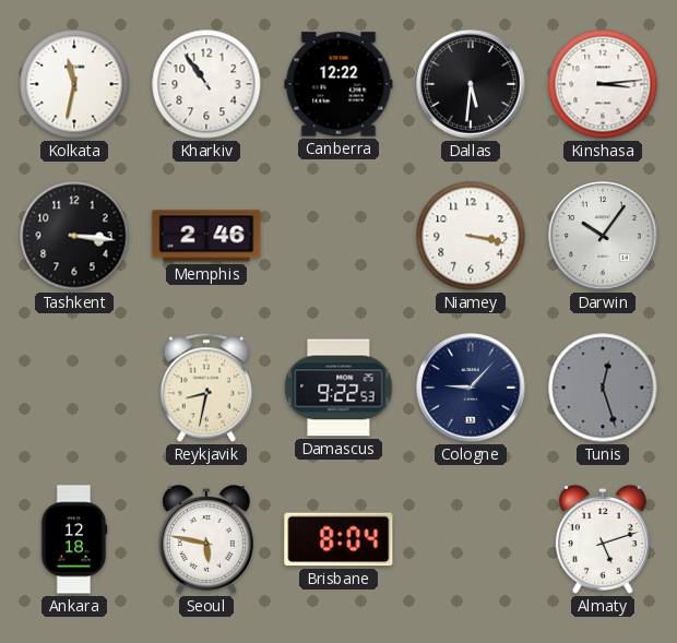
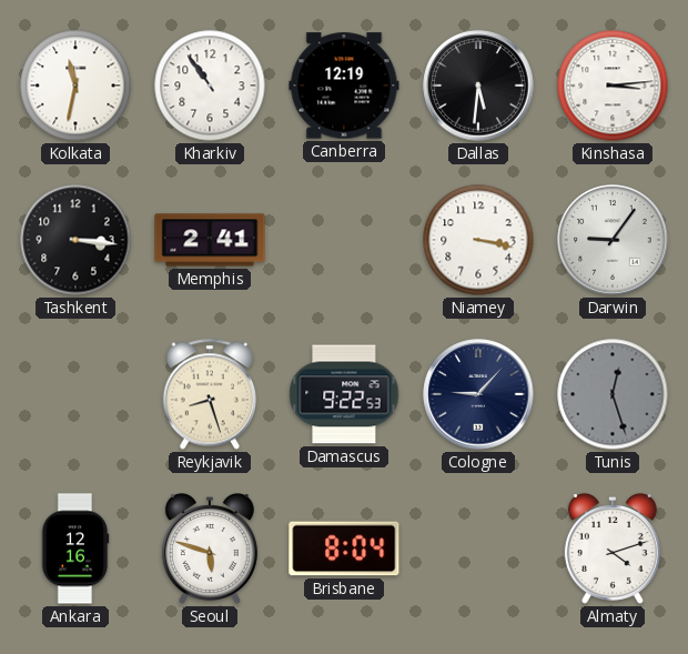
Canberra: 12:22 -> 12:19 (344, 85)
Memphis: 2:46 -> 2:41 (210, 240)
Darwin: 10:06 -> 9:06 (613, 240)
Reykjavik: 8:32 -> 8:27 (210, 394)
Ankara: 12:18 -> 12:16 (75, 549)
Seoul: 5:47 -> 5:48 (210, 550)
Almaty: 5:12 -> 4:12 (613, 550)
